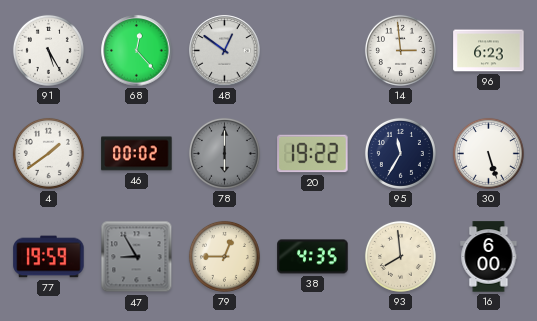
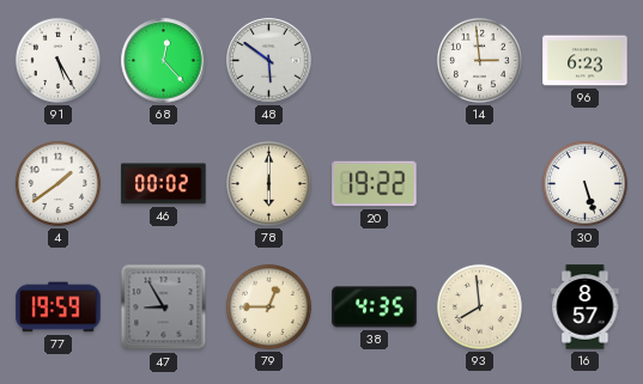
48: 12:51 -> 5:51 (269, 61)
78 dial: grey -> cream (268, 183)
95: 11:35 -> none (400, 153)
16: 6:00 -> 8:57 (586, 307)
